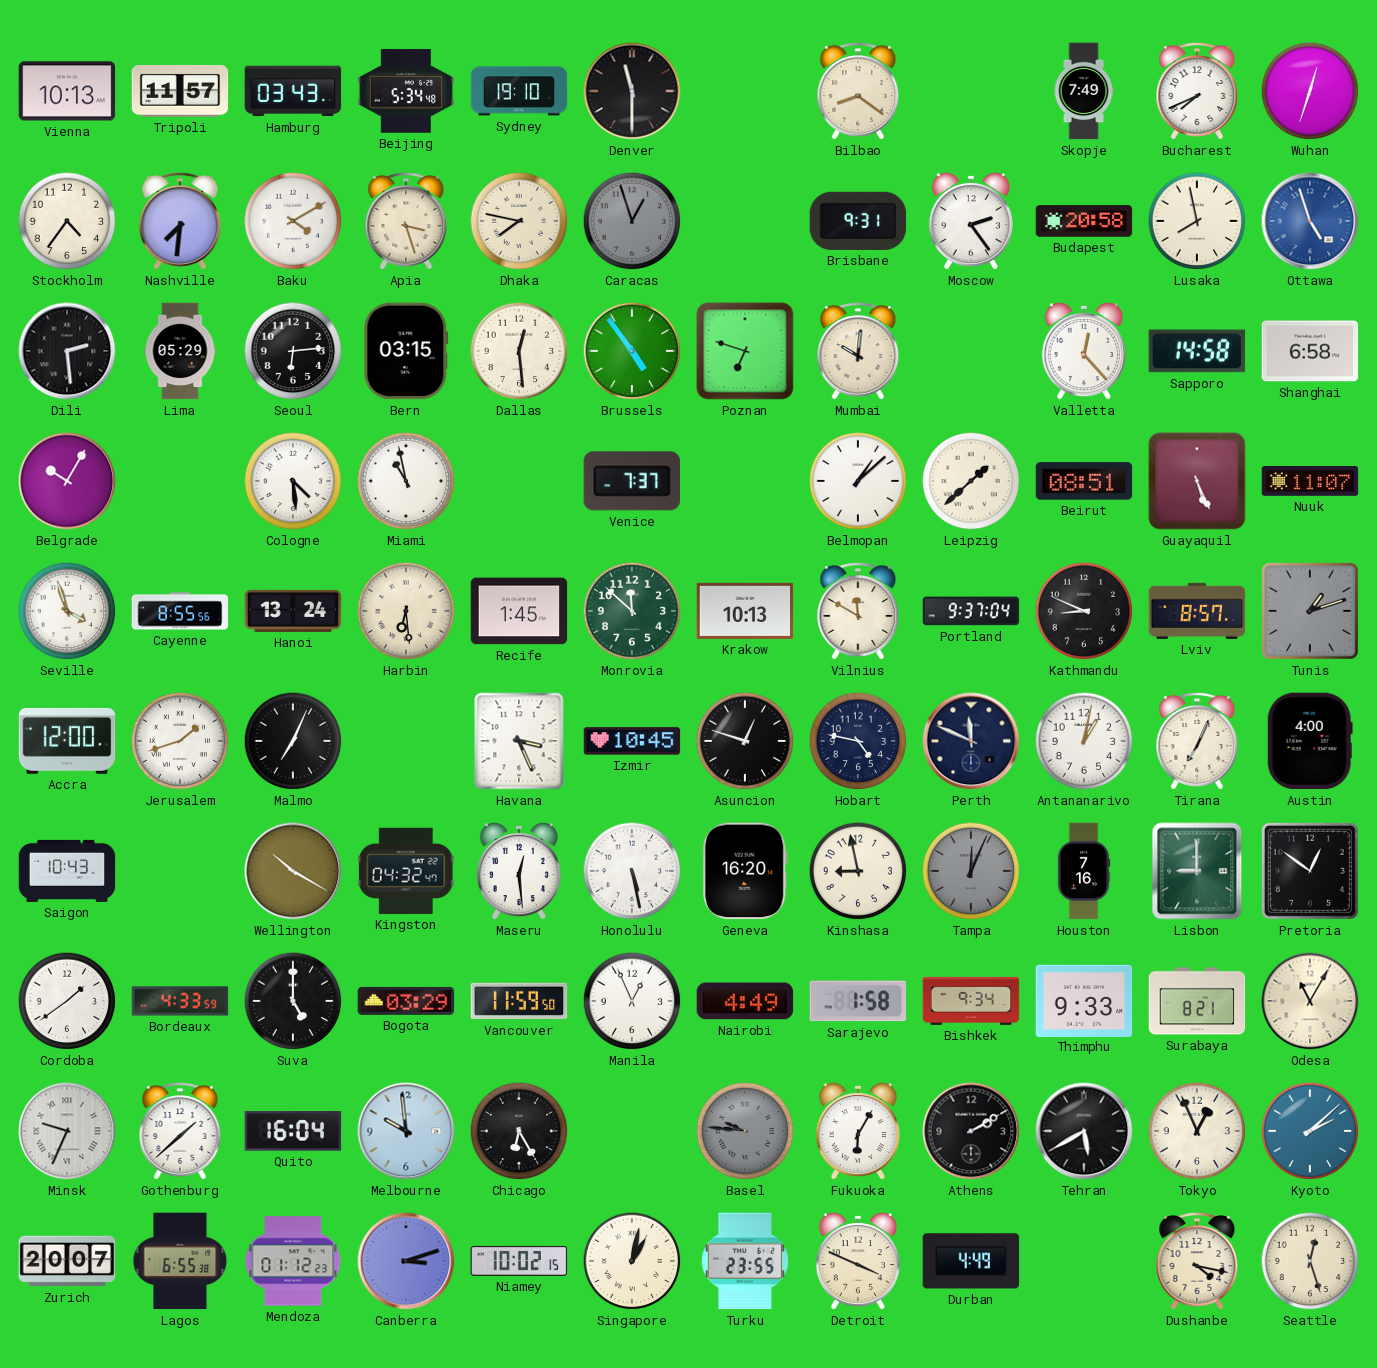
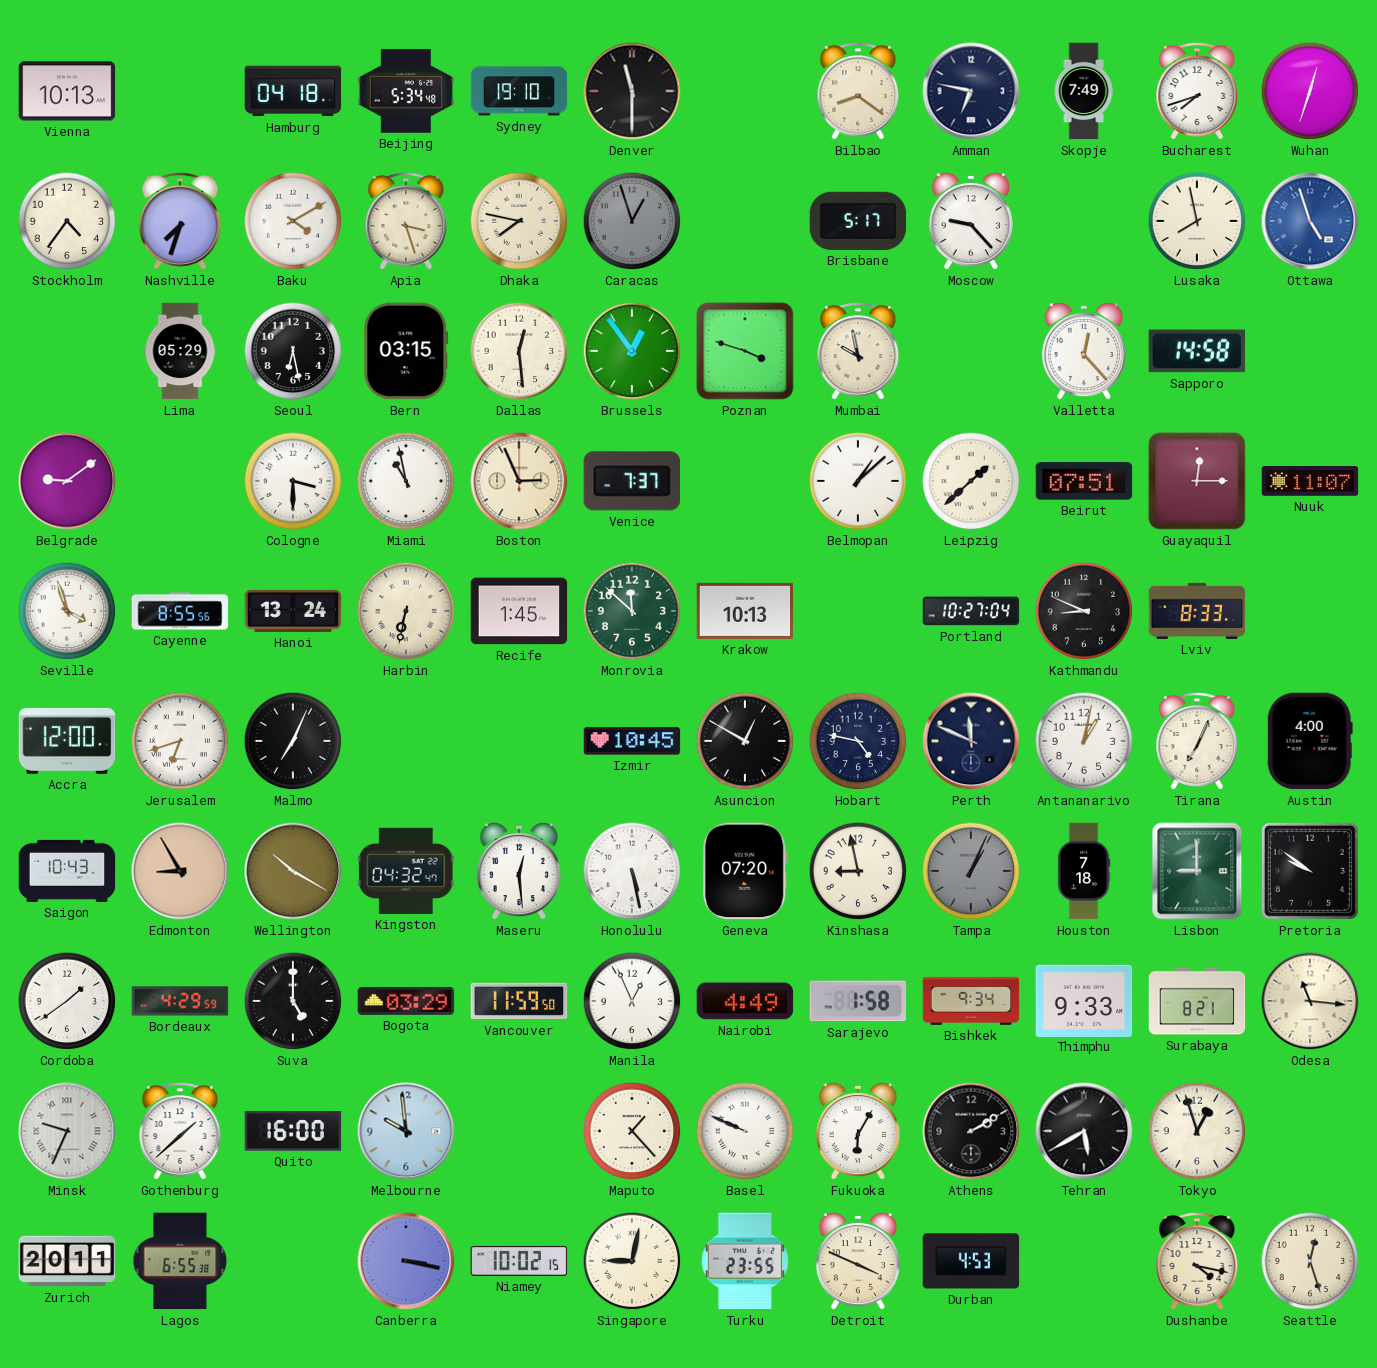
Tripoli: 11:57 -> none (180, 91)
Hamburg: 03:43 -> 04:18 (293, 91)
Amman: none -> 6:47 (971, 91)
Bucharest: 7:41 -> 7:42 (1197, 91)
Nashville: 7:31 -> 7:33 (180, 221)
Brisbane: 9:31 -> 5:17 (858, 221)
Moscow: 2:24 -> 9:23 (971, 221)
Budapest: 20:58 -> none (1084, 221)
Dili: 2:29 -> none (67, 351)
Seoul: 6:14 -> 6:28 (293, 351)
Brussels: 4:54 -> 12:54 (632, 351)
Poznan: 6:48 -> 3:48 (745, 351)
Mumbai: 10:01 -> 9:58 (858, 351)
Shanghai: 6:58 -> none (1310, 351)
Belgrade: 10:05 -> 9:09 (67, 481)
Cologne: 4:29 -> 3:30 (293, 481)
Boston: none -> 2:56 (519, 481)
Beirut: 08:51 -> 07:51 (1084, 481)
Guayaquil: 5:26 -> 12:15 (1197, 481)
Harbin: 6:29 -> 6:32 (406, 611)
Vilnius: 11:50 -> none (858, 611)
Portland: 9:37 -> 10:27 (971, 611)
Lviv: 8:57 -> 8:33 (1197, 611)
Tunis: 1:12 -> none (1310, 611)
Jerusalem: 1:42 -> 6:42 (180, 741)
Havana: 3:26 -> none (519, 741)
Asuncion: 12:48 -> 12:50 (745, 741)
Edmonton: none -> 8:55 (180, 871)
Geneva: 16:20 -> 07:20 (745, 871)
Tampa: 12:04 -> 1:04 (971, 871)
Houston: 7:16 -> 7:18 (1084, 871)
Pretoria: 12:51 -> 9:51 (1310, 871)
Bordeaux: 4:33 -> 4:29 (180, 1001)
Odesa: 11:05 -> 11:16 (1310, 1001)
Quito: 16:04 -> 16:00 (293, 1131)
Chicago: 6:25 -> none (519, 1131)
Maputo: none -> 1:23 (632, 1131)
Basel: 9:46 -> 9:49 (745, 1131)
Basel dial: grey -> white (745, 1131)
Tokyo: 12:56 -> 12:57 (1197, 1131)
Kyoto: 2:08 -> none (1310, 1131)
Zurich: 20:07 -> 20:11 (67, 1261)
Mendoza: 01:12 -> none (293, 1261)
Canberra: 3:12 -> 3:17 (406, 1261)
Singapore: 1:02 -> 9:02 (632, 1261)
Durban: 4:49 -> 4:53 (971, 1261)
